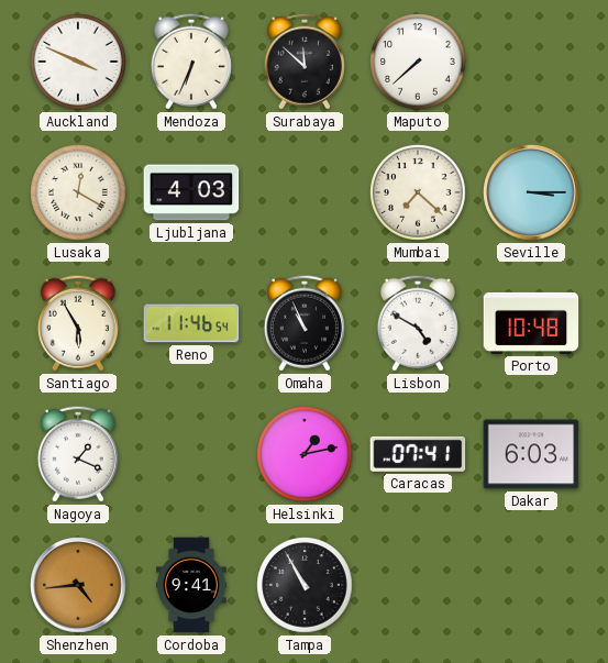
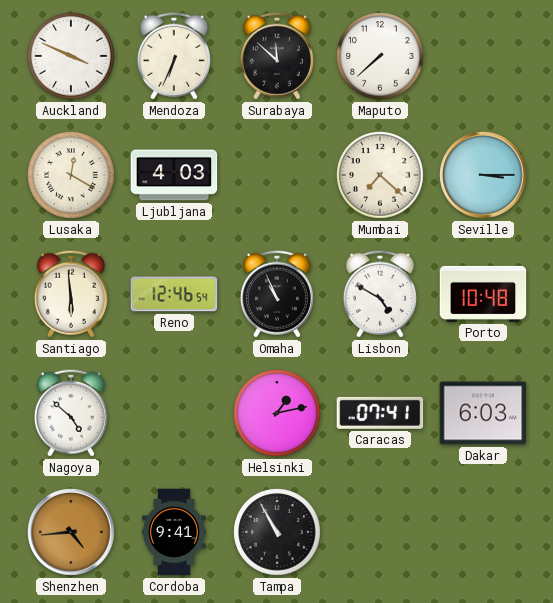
Santiago: 5:55 -> 5:59 (71, 294)
Reno: 11:46 -> 12:46 (174, 294)
Nagoya: 1:19 -> 4:52 (71, 413)
